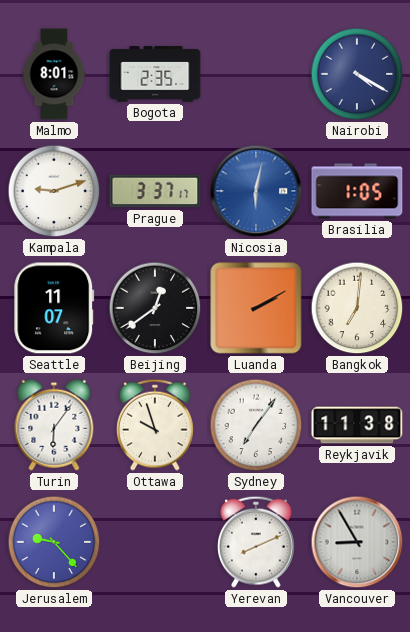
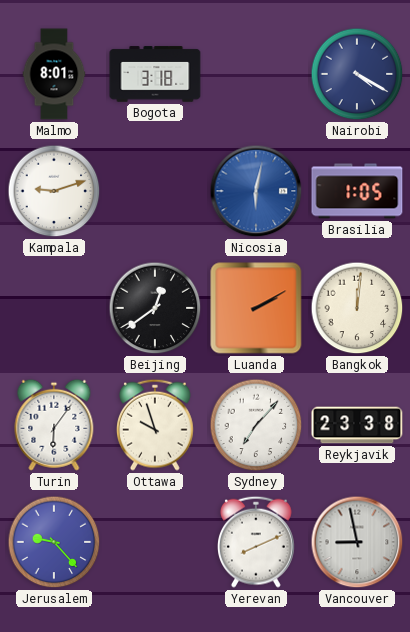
Bogota: 2:35 -> 3:18 (155, 74)
Prague: 3:37 -> none (155, 191)
Seattle: 11:07 -> none (54, 308)
Bangkok: 7:01 -> 12:01 (357, 308)
Sydney: 7:06 -> 7:07 (256, 425)
Reykjavik: 11:38 -> 23:38 (357, 425)
Vancouver: 8:55 -> 8:58 (357, 542)
